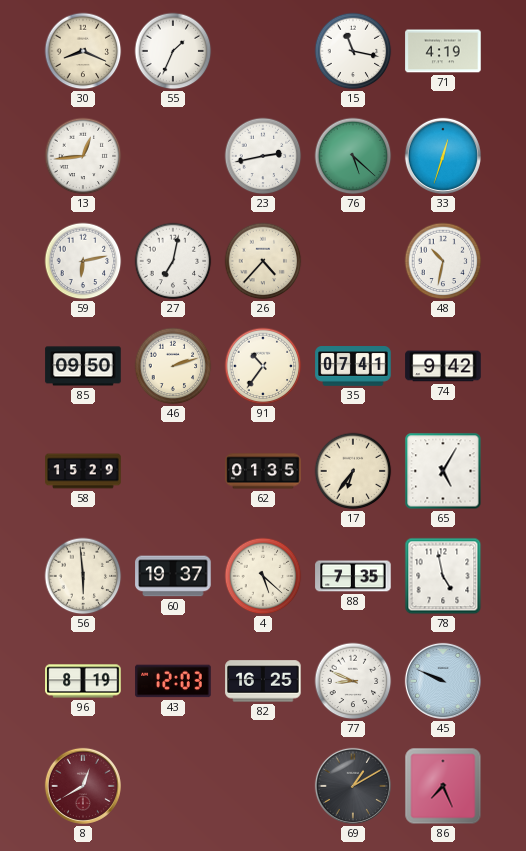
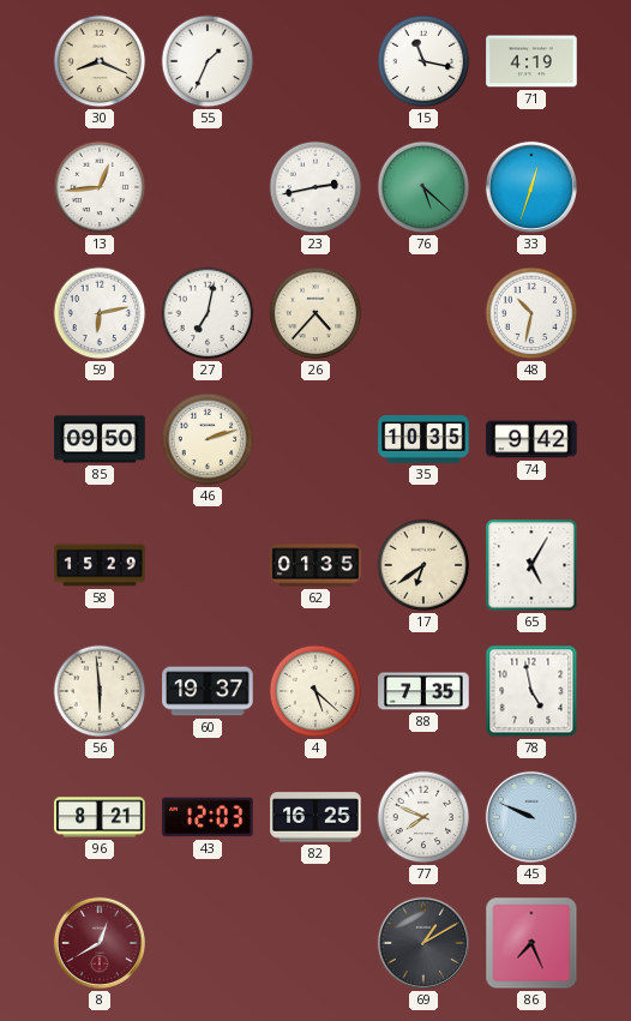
91: 10:36 -> none (263, 366)
35: 07:41 -> 10:35 (423, 439)
17: 6:36 -> 6:39 (423, 565)
96: 8:19 -> 8:21 (100, 817)
77: 8:49 -> 7:49 (423, 817)
